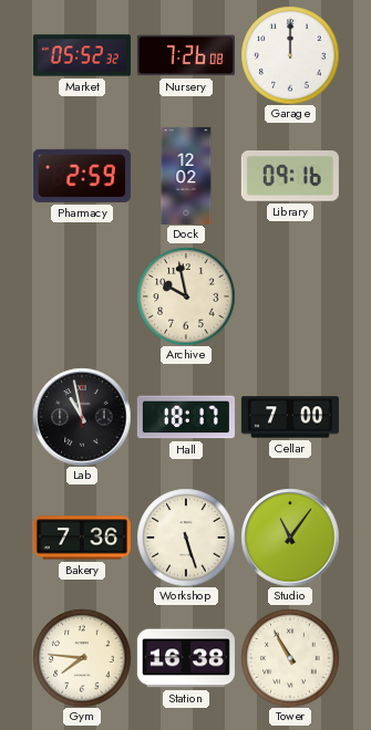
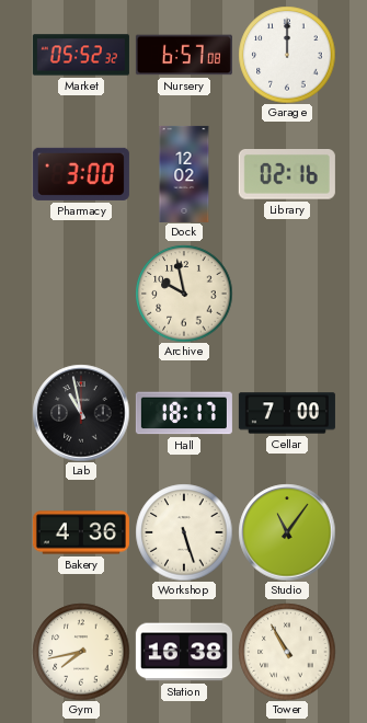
Nursery: 7:26 -> 6:57 (184, 55)
Pharmacy: 2:59 -> 3:00 (81, 174)
Library: 09:16 -> 02:16 (287, 175)
Bakery: 7:36 -> 4:36 (81, 532)
Gym: 7:46 -> 7:43 (81, 652)
